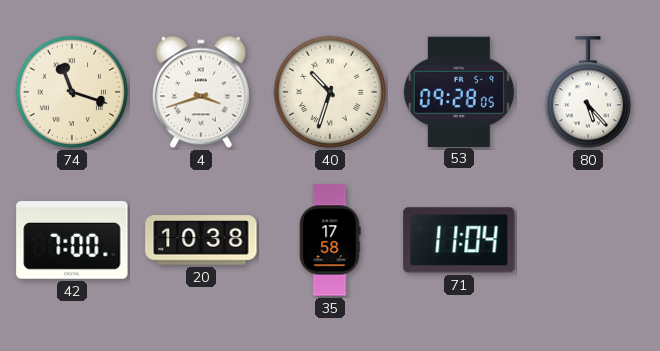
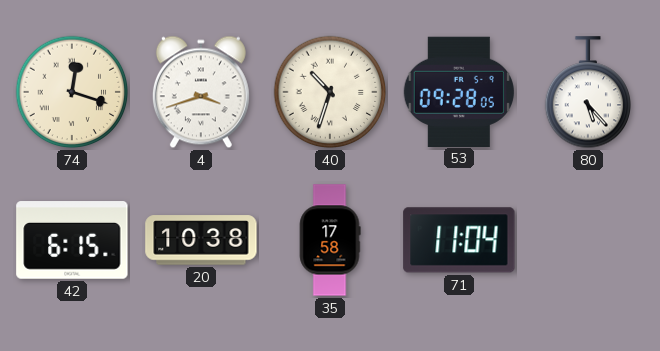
74: 11:18 -> 12:18 (72, 92)
42: 7:00 -> 6:15 (72, 240)
